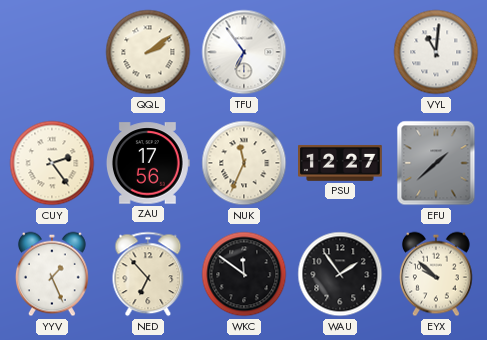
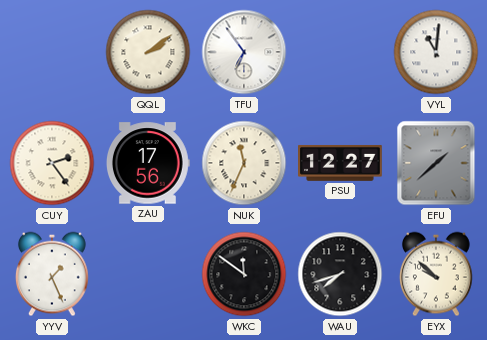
NED: 6:53 -> none (148, 274)
WAU: 1:54 -> 7:42 (340, 274)
